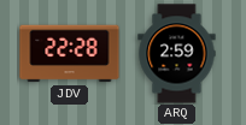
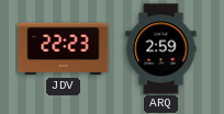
JDV: 22:28 -> 22:23 (64, 49)
